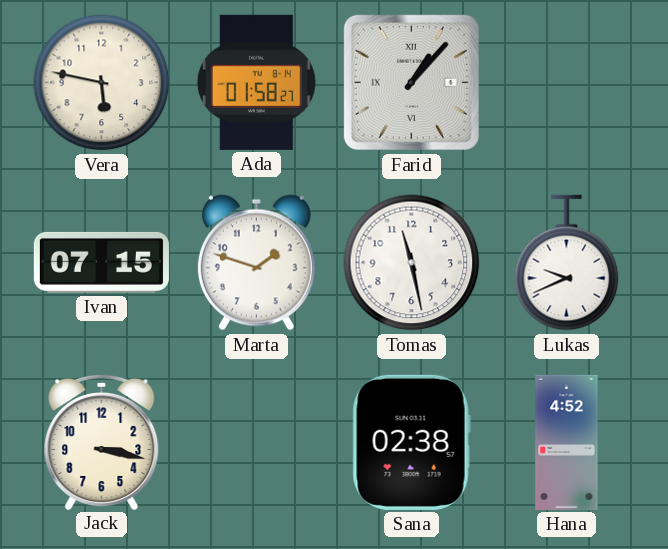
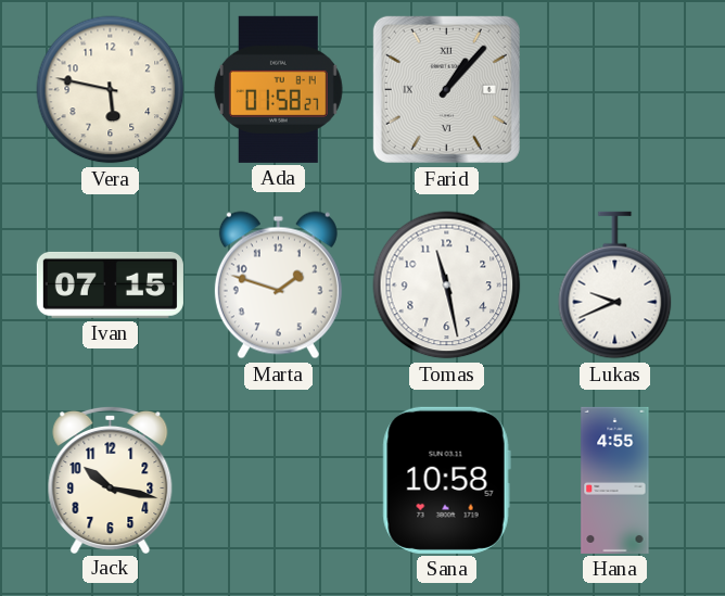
Jack: 3:17 -> 10:17 (111, 479)
Sana: 02:38 -> 10:58 (446, 480)
Hana: 4:52 -> 4:55 (615, 480)
